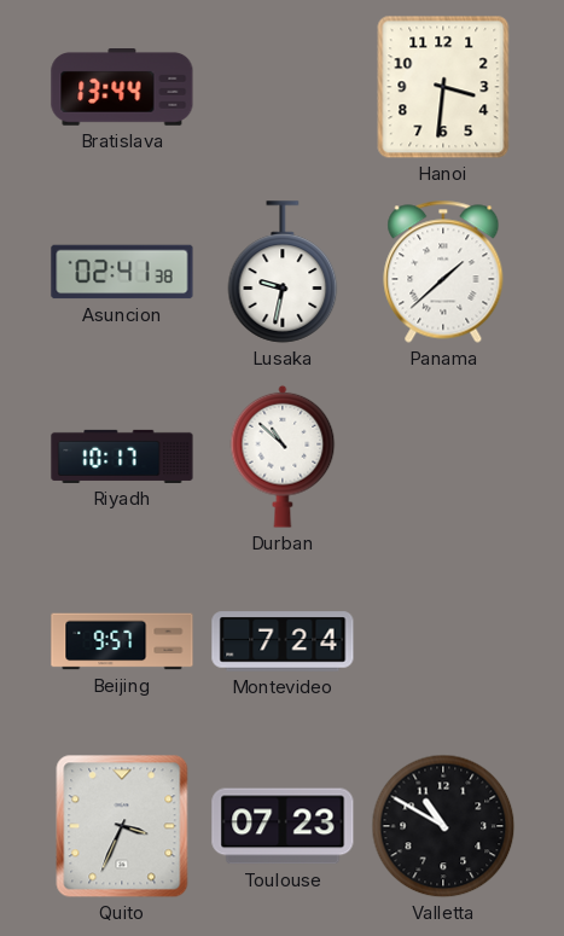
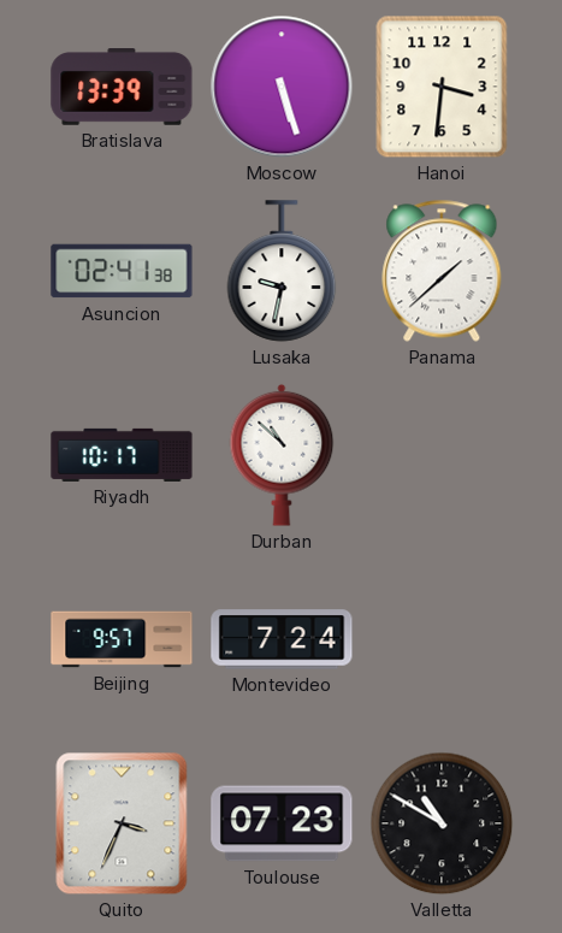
Bratislava: 13:44 -> 13:39 (122, 88)
Moscow: none -> 5:27 (282, 87)
